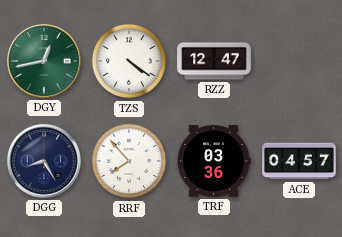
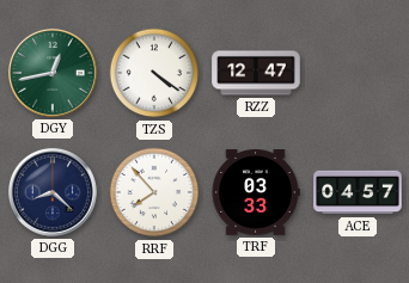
DGG: 8:25 -> 8:22 (53, 192)
TRF: 03:36 -> 03:33 (256, 192)
